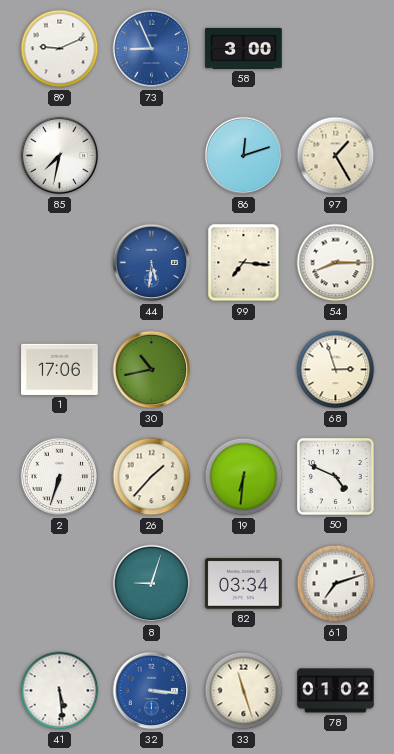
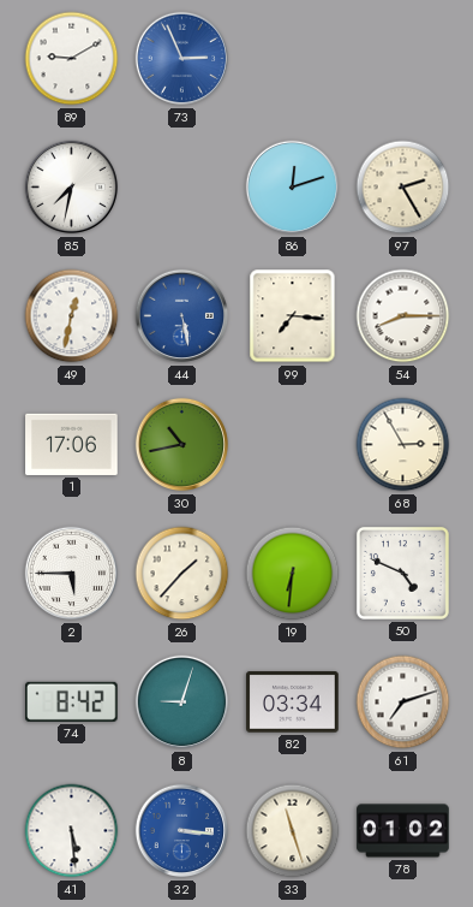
89: 9:11 -> 9:10 (72, 59)
73: 8:56 -> 2:56 (182, 59)
58: 3:00 -> none (244, 48)
97: 1:25 -> 2:25 (403, 188)
49: none -> 12:32 (72, 316)
44: 5:31 -> 5:28 (182, 316)
68: 2:57 -> 2:55 (403, 445)
2: 6:33 -> 5:45 (72, 574)
74: none -> 8:42 (72, 701)
